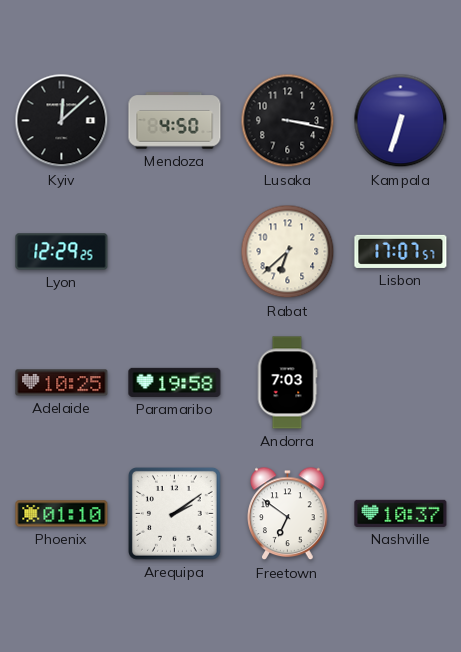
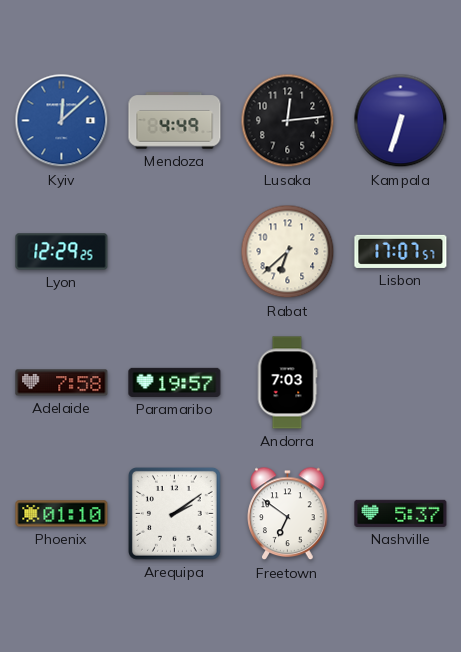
Kyiv dial: black -> blue (62, 121)
Mendoza: 4:50 -> 4:49 (175, 121)
Lusaka: 3:17 -> 12:14 (288, 121)
Adelaide: 10:25 -> 7:58 (62, 383)
Paramaribo: 19:58 -> 19:57 (175, 382)
Nashville: 10:37 -> 5:37 (401, 513)
